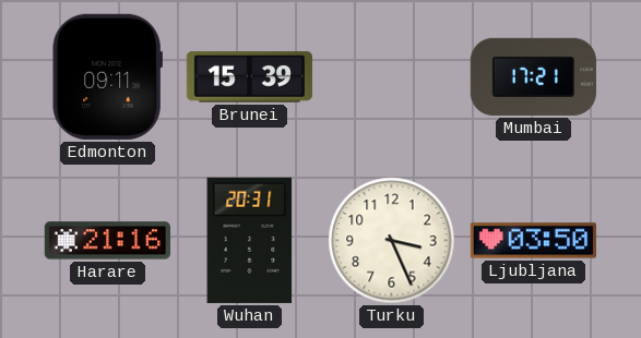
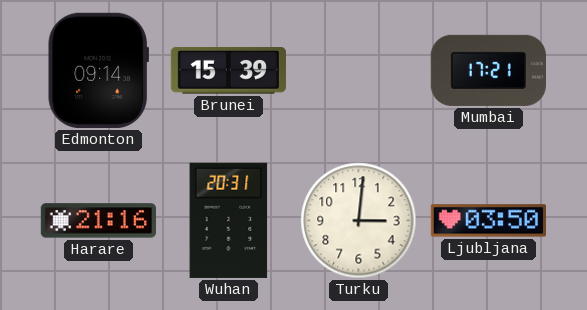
Edmonton: 09:11 -> 09:14 (98, 70)
Turku: 3:26 -> 3:01 (359, 221)
